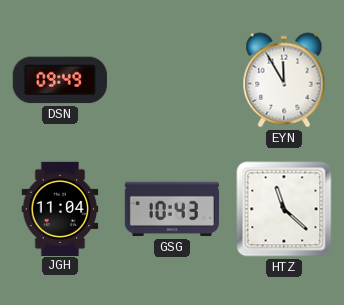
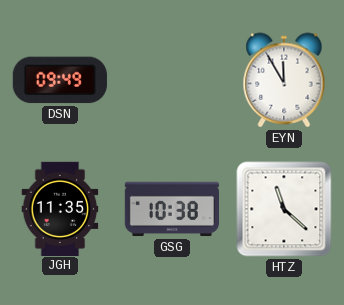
JGH: 11:04 -> 11:35 (60, 208)
GSG: 10:43 -> 10:38 (171, 209)
